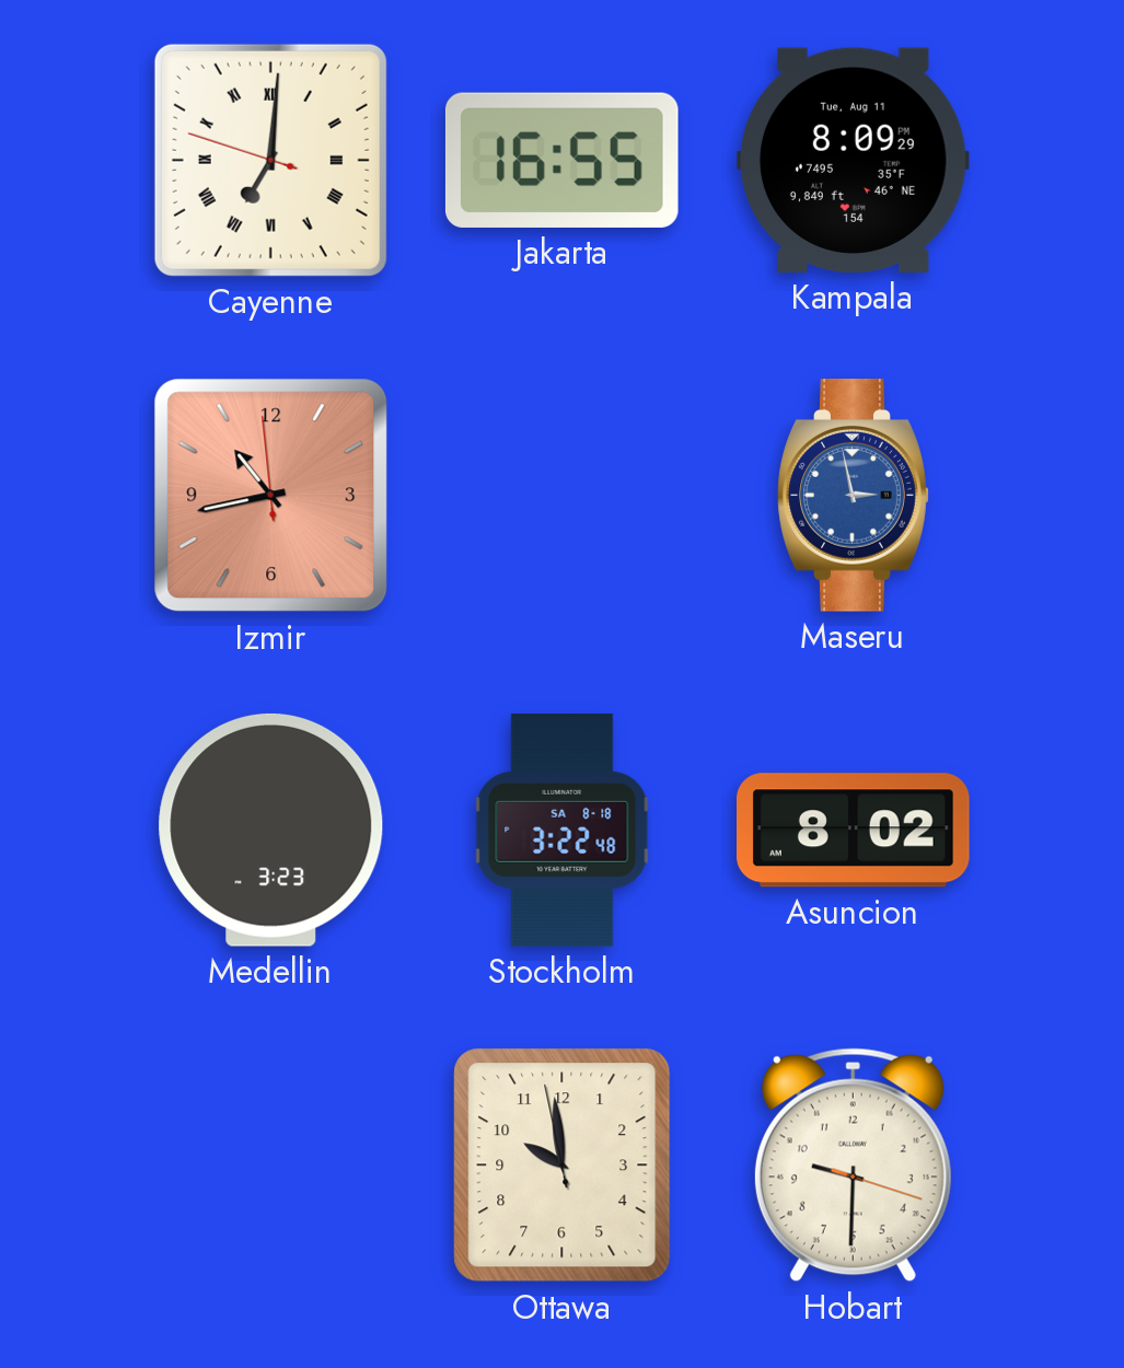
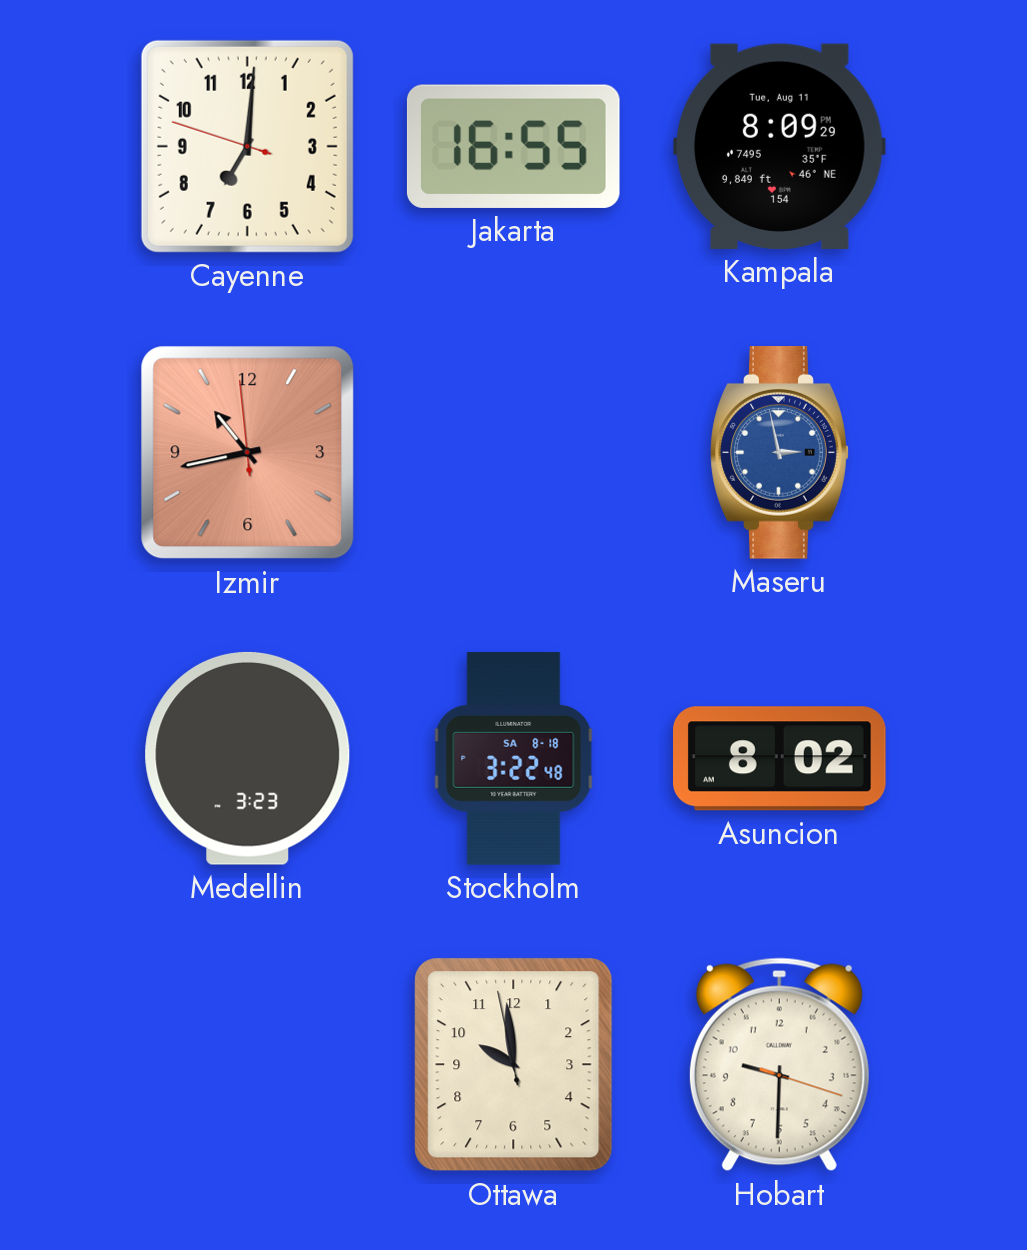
Cayenne numerals: Roman -> Arabic (247, 146)
